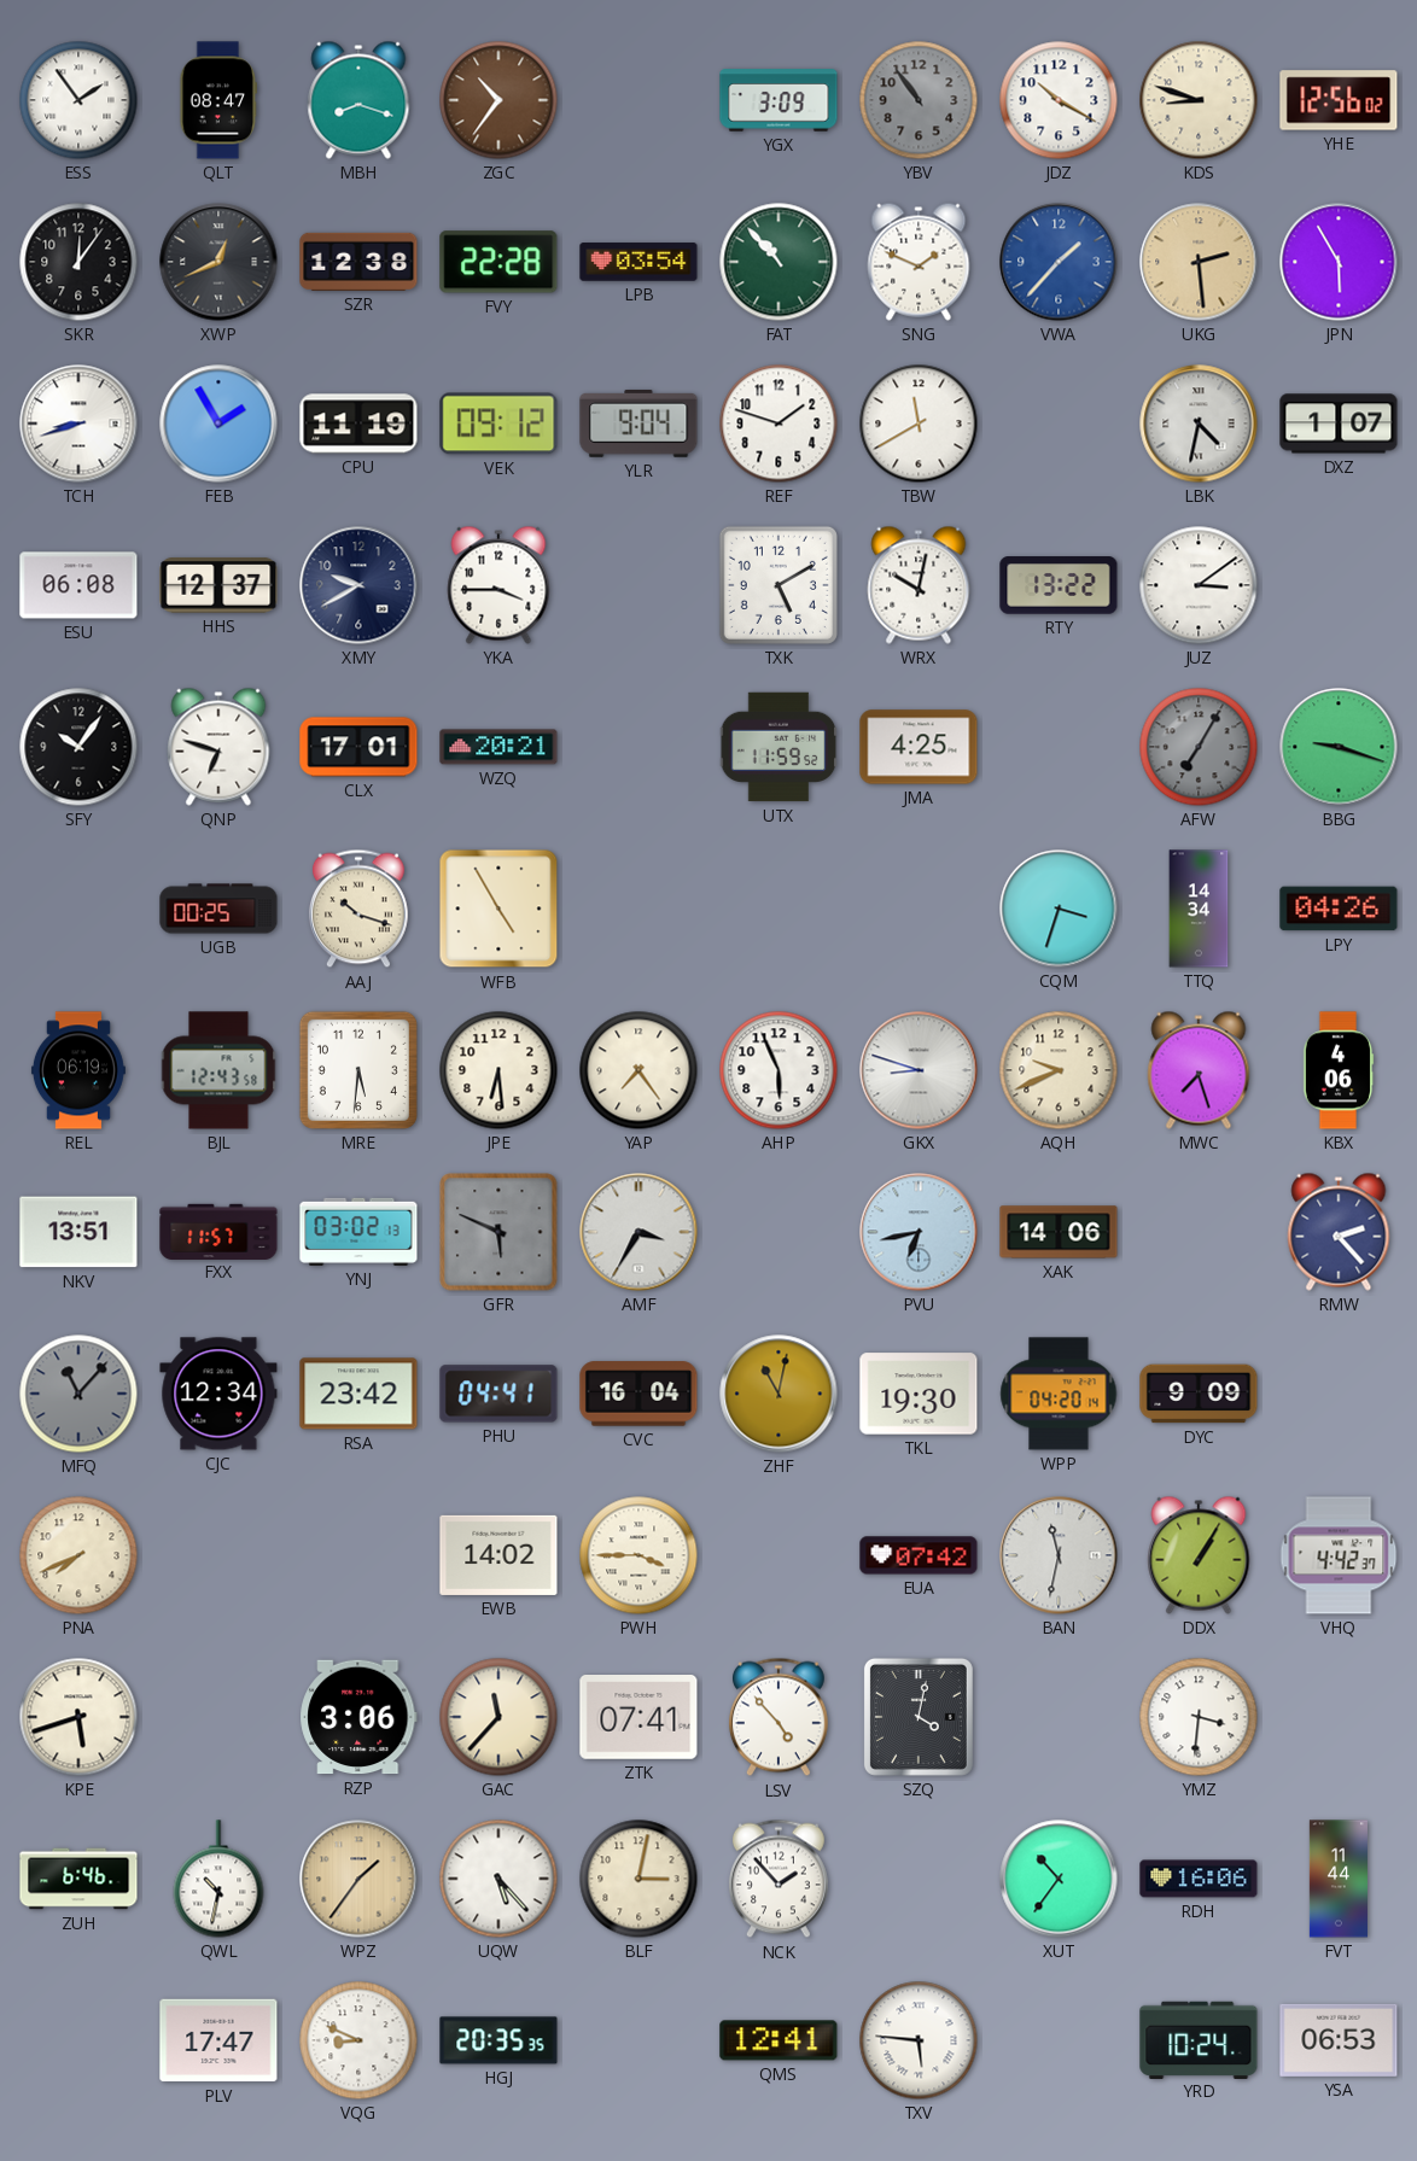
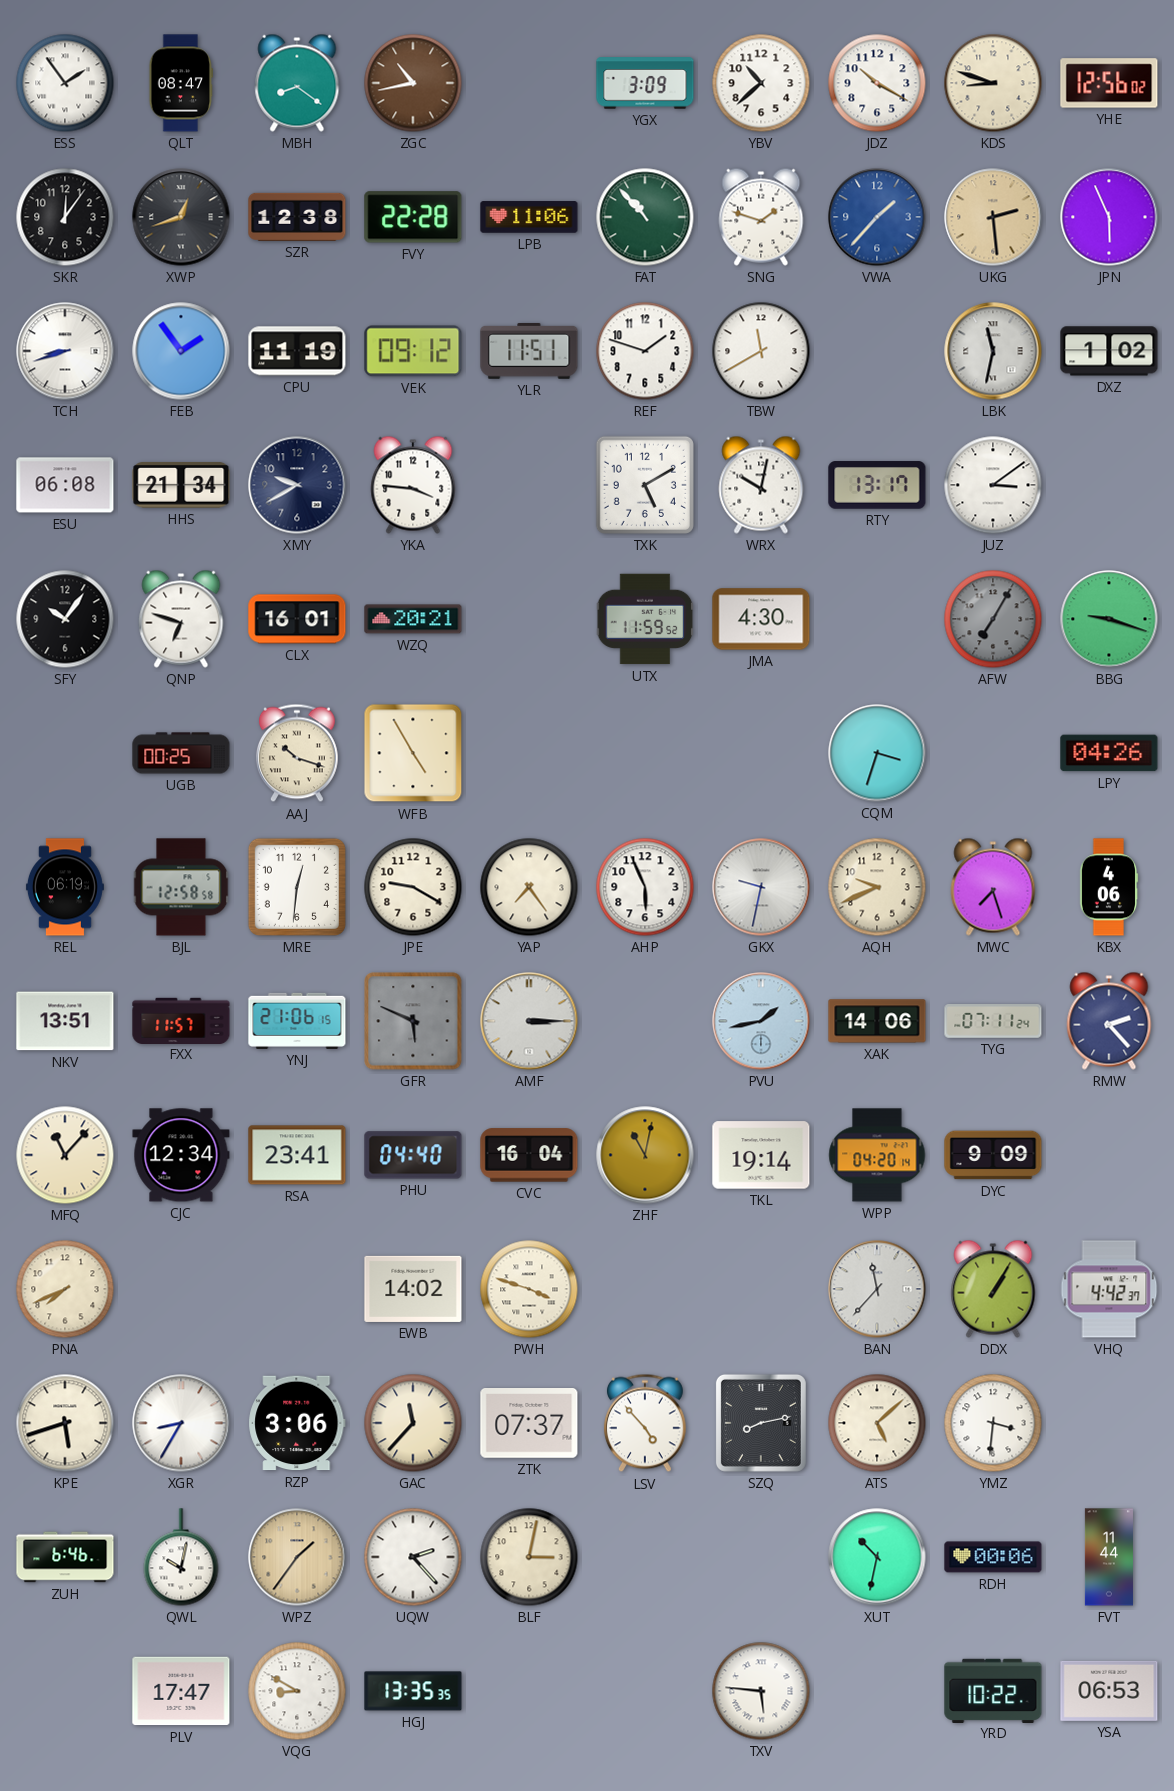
MBH: 8:18 -> 8:21 (297, 83)
ZGC: 10:36 -> 10:43 (413, 83)
YBV: 10:54 -> 10:38 (761, 83)
YBV dial: grey -> white (761, 83)
XWP: 12:41 -> 12:42 (181, 217)
LPB: 03:54 -> 11:06 (529, 217)
SNG: 1:49 -> 1:48 (761, 217)
JPN: 5:55 -> 5:56 (1109, 217)
FEB: 1:55 -> 1:54 (181, 351)
YLR: 9:04 -> 11:51 (529, 351)
LBK: 4:32 -> 11:32 (993, 351)
DXZ: 1:07 -> 1:02 (1109, 351)
HHS: 12:37 -> 21:34 (181, 486)
YKA: 3:45 -> 3:46 (413, 485)
RTY: 13:22 -> 13:17 (877, 485)
CLX: 17:01 -> 16:01 (297, 619)
JMA: 4:25 -> 4:30 (761, 619)
TTQ: 14:34 -> none (1199, 909)
BJL: 12:43 -> 12:58 (181, 887)
MRE: 5:31 -> 12:31 (297, 887)
JPE: 6:29 -> 9:20 (413, 887)
GKX: 8:48 -> 9:32 (761, 887)
YNJ: 03:02 -> 21:06 (297, 1021)
AMF: 3:35 -> 3:15 (529, 1021)
PVU: 6:43 -> 1:43 (761, 1021)
TYG: none -> 07:11 (993, 1022)
MFQ dial: grey -> cream (65, 1155)
RSA: 23:42 -> 23:41 (297, 1155)
PHU: 04:41 -> 04:40 (413, 1155)
TKL: 19:30 -> 19:14 (761, 1155)
PWH: 3:45 -> 3:48 (529, 1289)
EUA: 07:42 -> none (919, 1555)
BAN: 11:32 -> 11:37 (877, 1289)
XGR: none -> 8:35 (181, 1423)
ZTK: 07:41 -> 07:37 (529, 1423)
SZQ: 4:02 -> 8:13 (761, 1423)
ATS: none -> 5:08 (877, 1423)
QWL: 10:32 -> 10:02 (181, 1557)
UQW: 5:23 -> 2:23 (413, 1557)
NCK: 1:53 -> none (779, 1879)
XUT: 10:36 -> 10:32 (877, 1557)
RDH: 16:06 -> 00:06 (993, 1557)
VQG: 8:49 -> 8:50 (297, 1691)
HGJ: 20:35 -> 13:35 (413, 1691)
QMS: 12:41 -> none (779, 2040)
YRD: 10:24 -> 10:22 (993, 1690)
